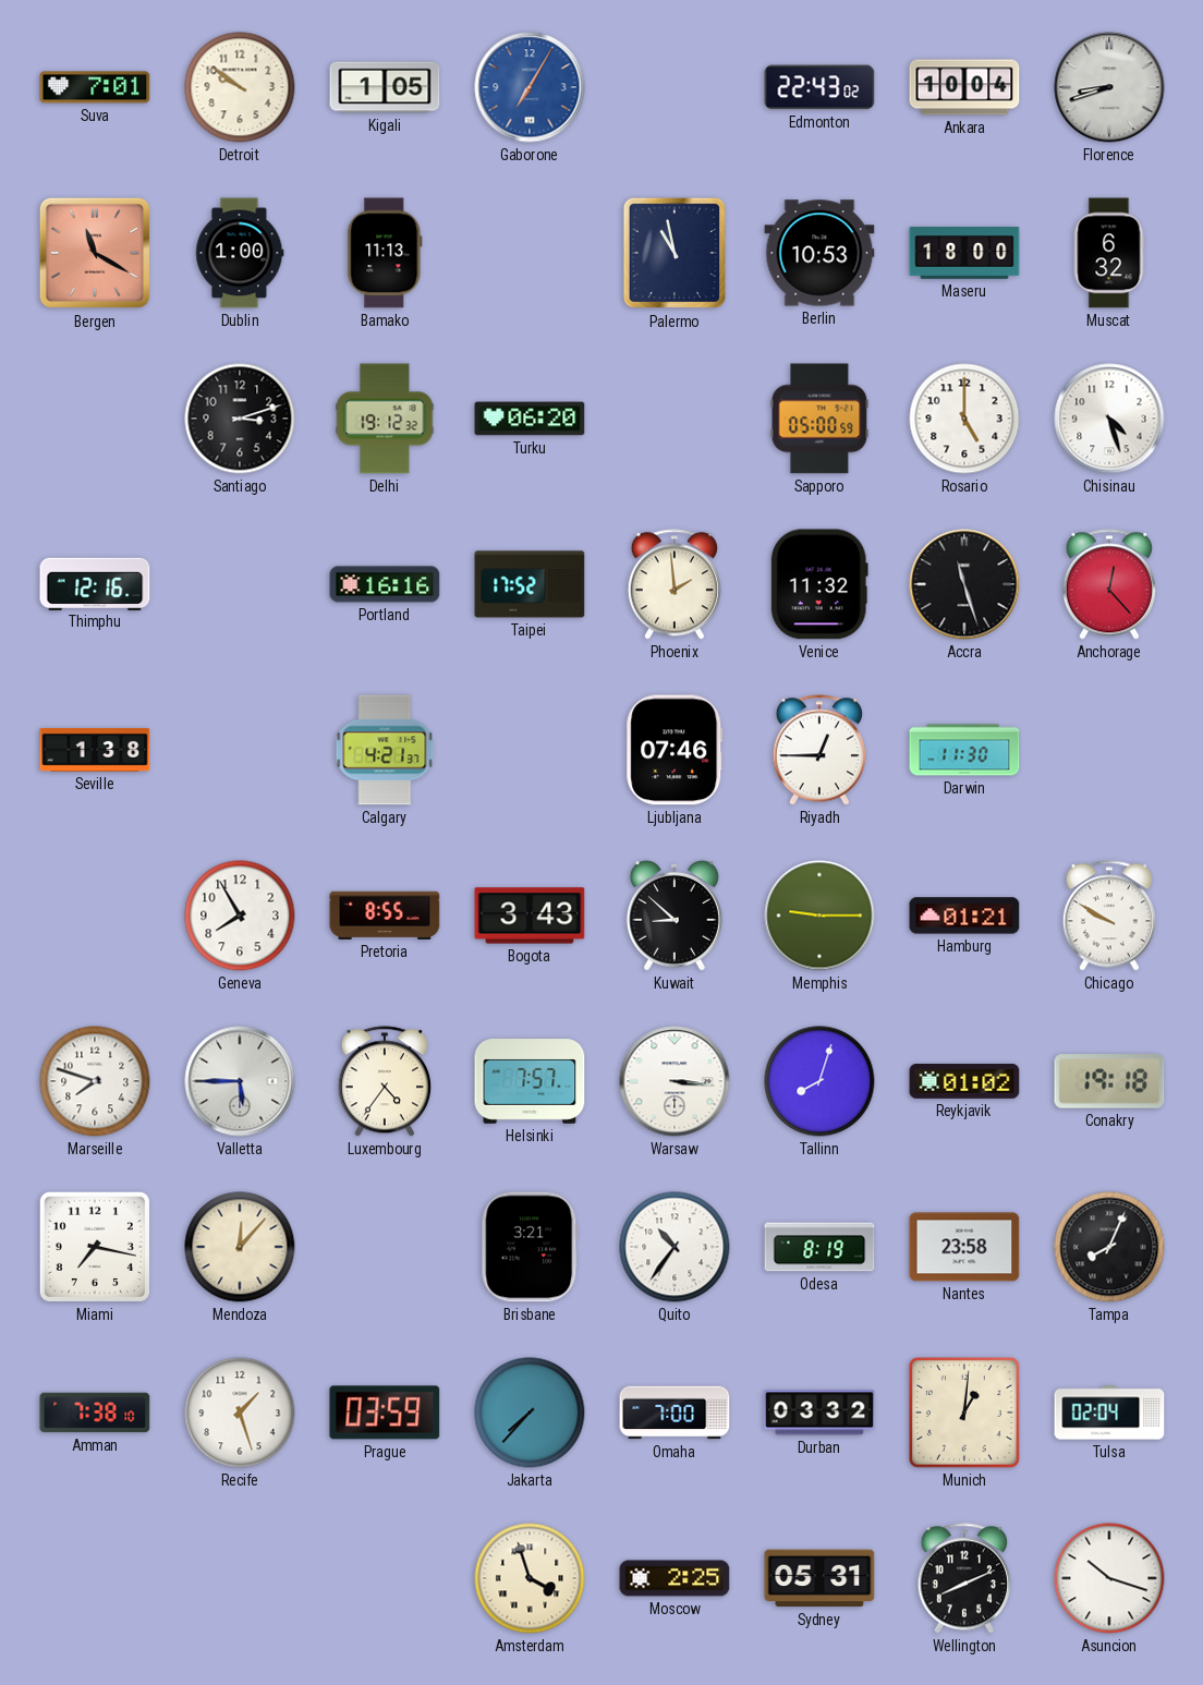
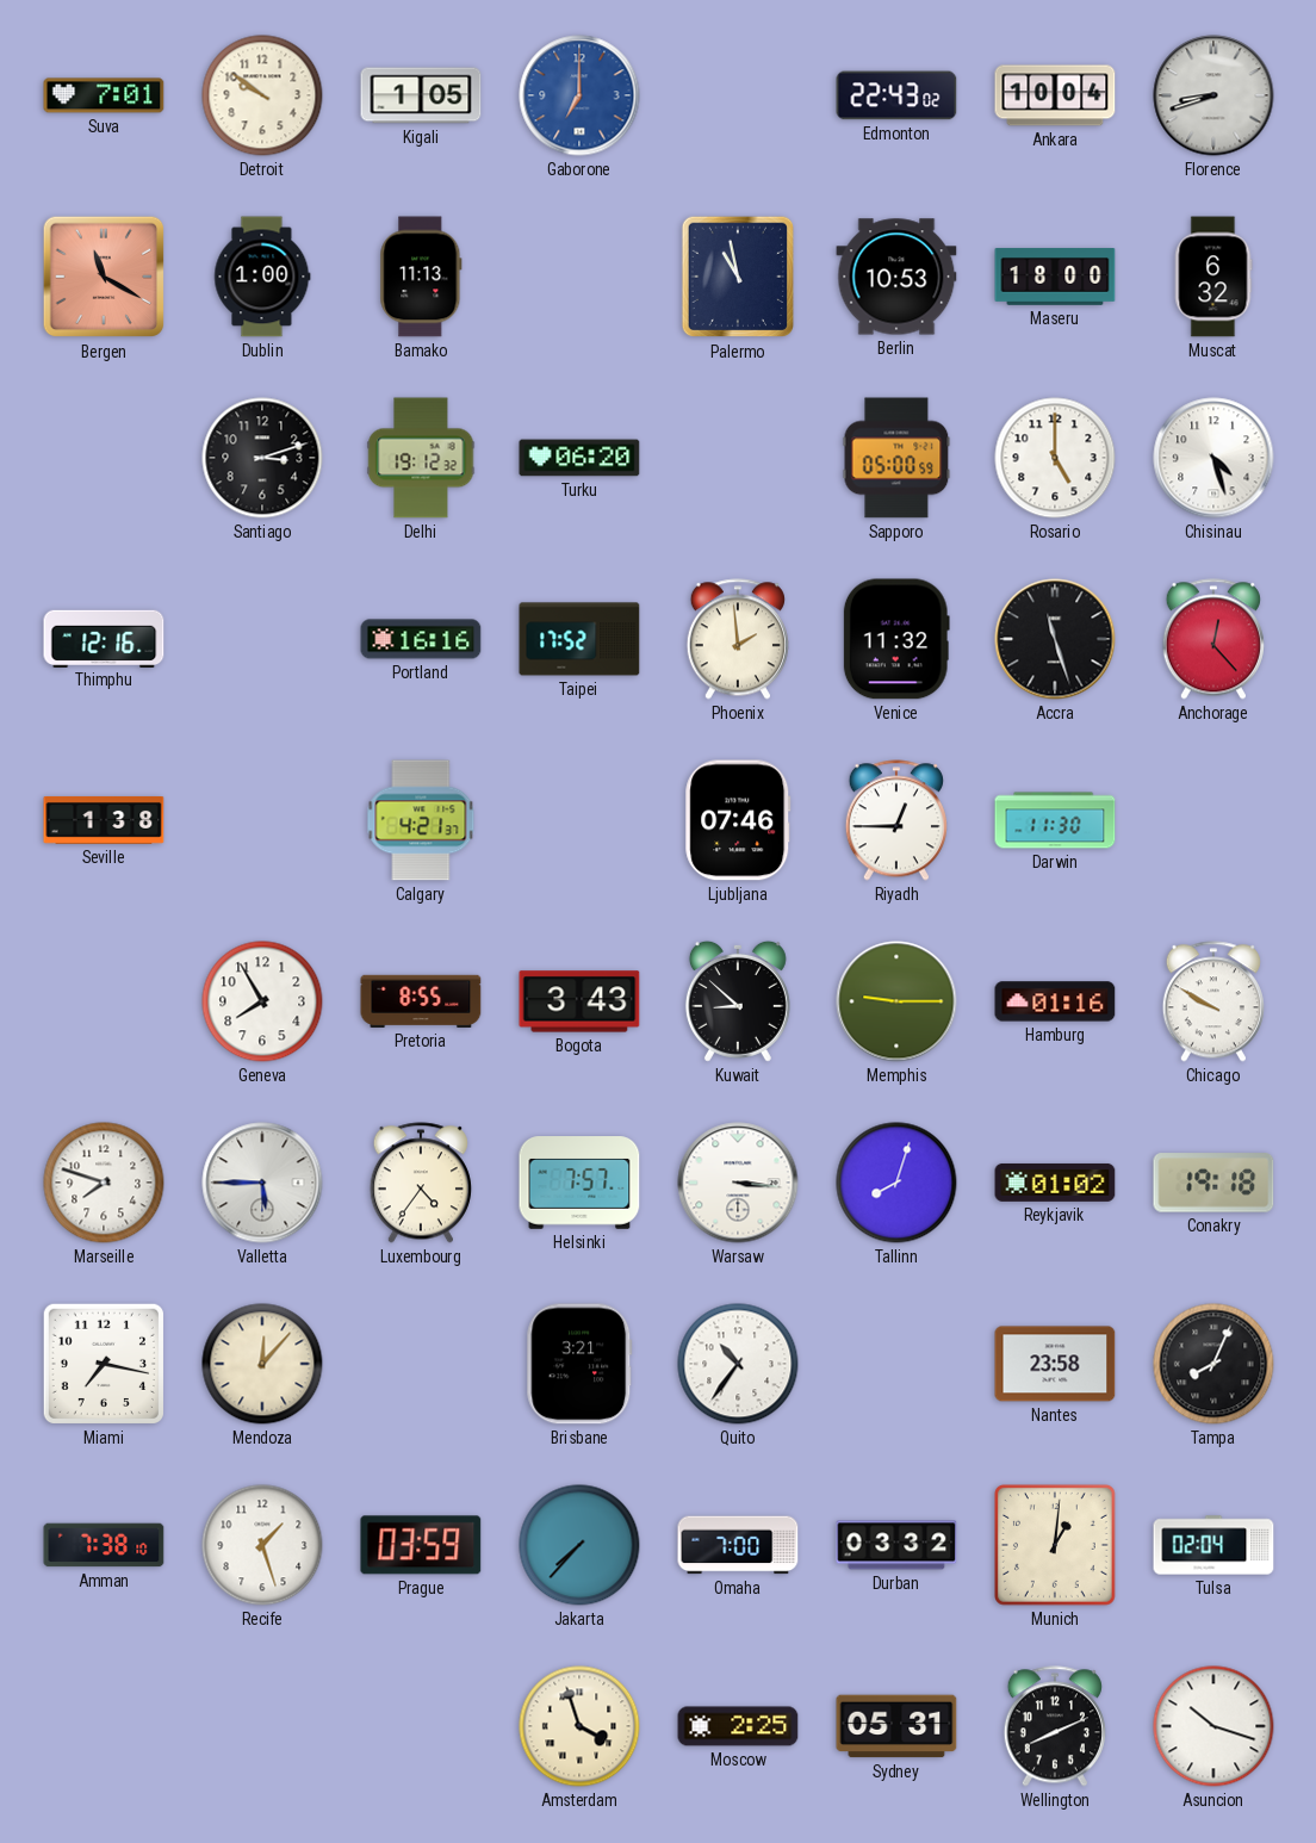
Gaborone: 7:05 -> 7:00 (579, 95)
Hamburg: 01:21 -> 01:16 (1055, 1001)
Odesa: 8:19 -> none (819, 1247)
